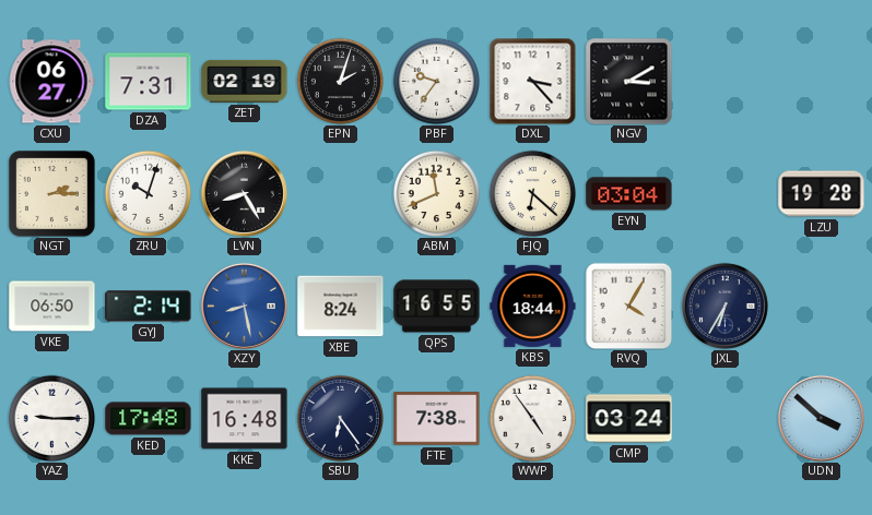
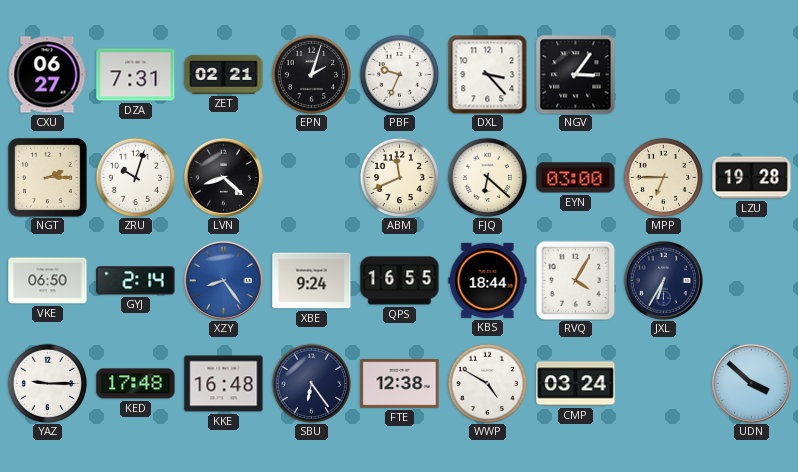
ZET: 02:19 -> 02:21 (224, 74)
PBF: 9:36 -> 9:34 (399, 74)
NGV: 3:10 -> 3:06 (576, 75)
LVN: 8:25 -> 8:22 (223, 177)
EYN: 03:04 -> 03:00 (576, 178)
MPP: none -> 6:45 (663, 177)
XZY: 8:28 -> 8:24 (223, 280)
XBE: 8:24 -> 9:24 (312, 281)
FTE: 7:38 -> 12:38 (400, 384)
WWP: 4:54 -> 4:50 (487, 383)
